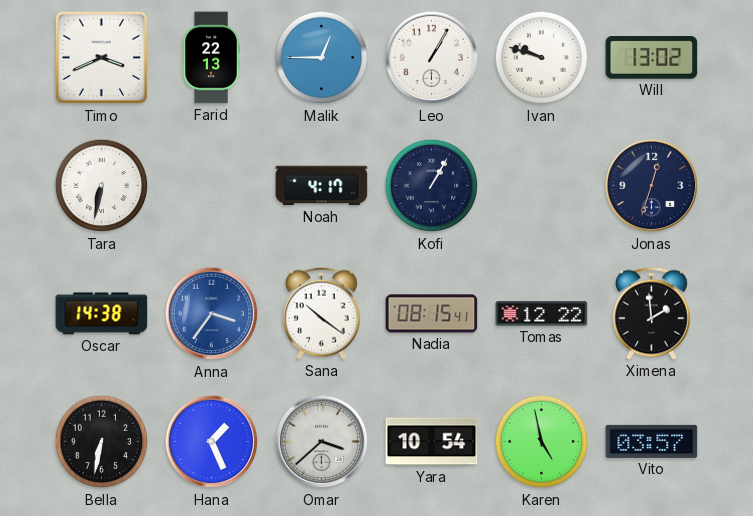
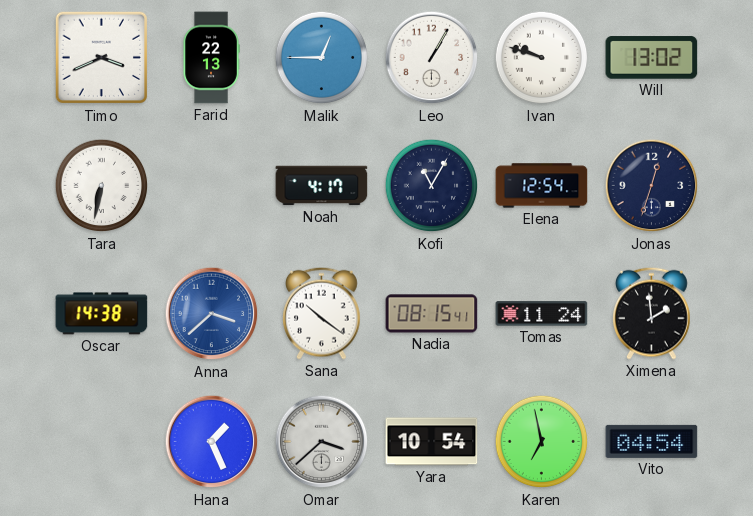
Kofi: 1:05 -> 11:05 (432, 186)
Elena: none -> 12:54 (542, 186)
Anna: 3:36 -> 3:38 (212, 314)
Tomas: 12:22 -> 11:24 (542, 314)
Bella: 6:32 -> none (102, 442)
Karen: 4:58 -> 6:58 (542, 442)
Vito: 03:57 -> 04:54 (652, 441)
